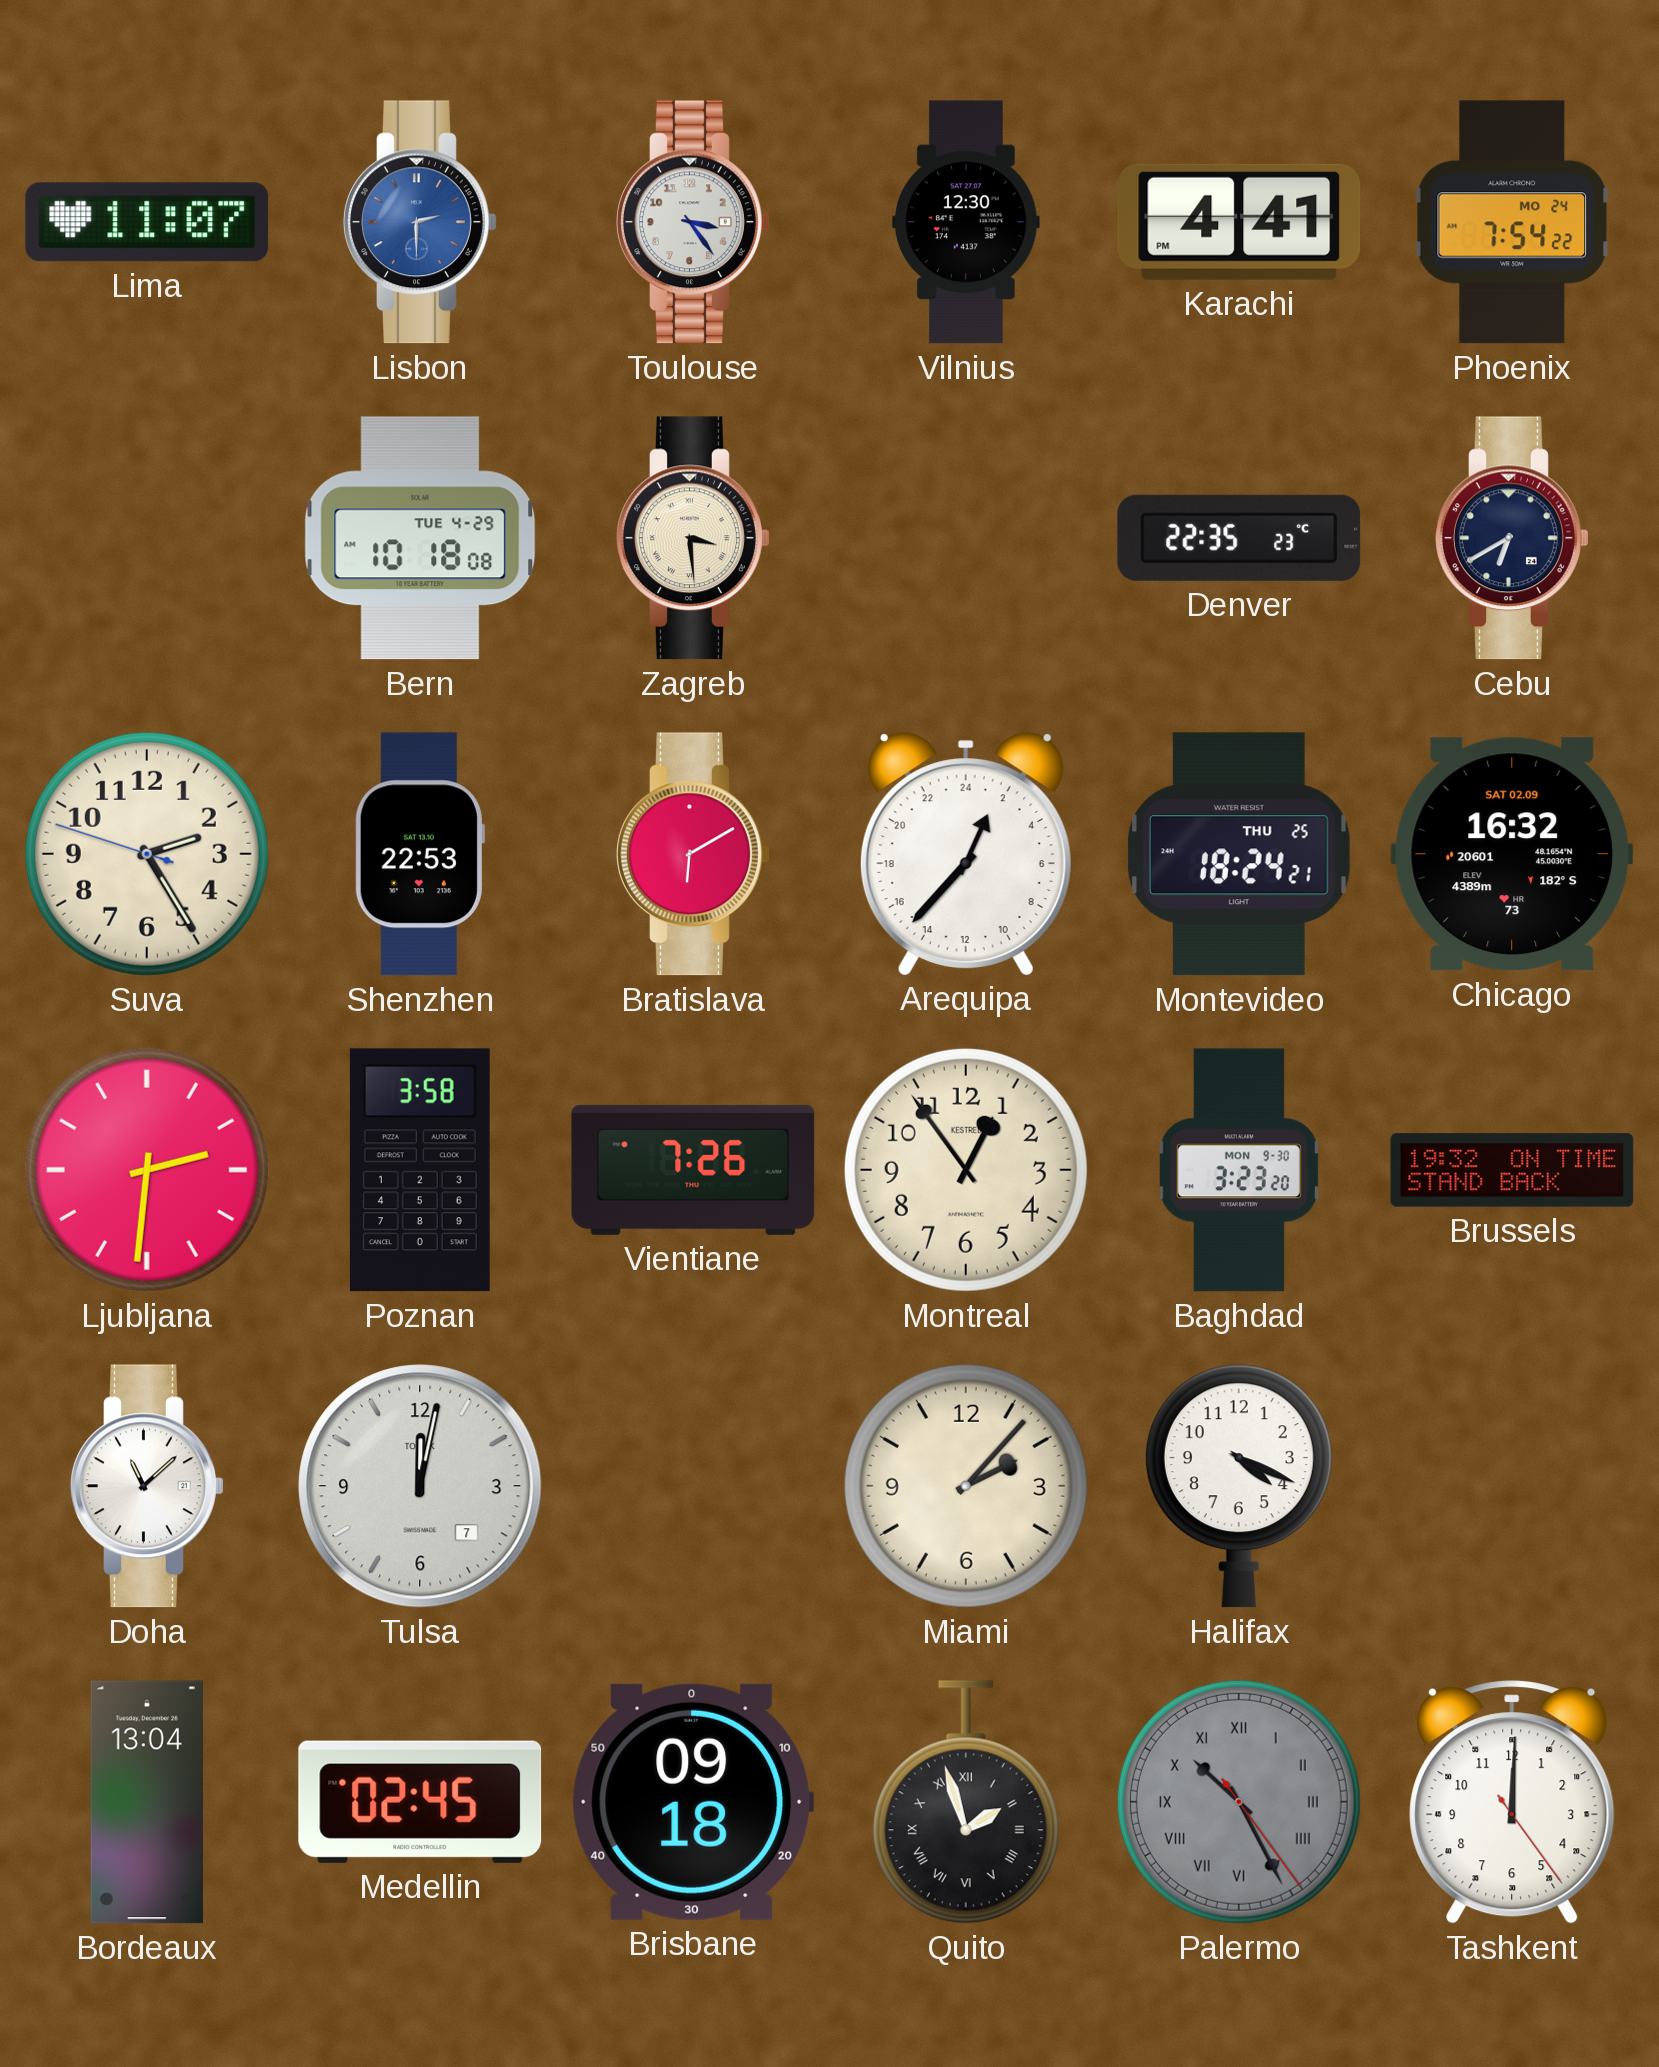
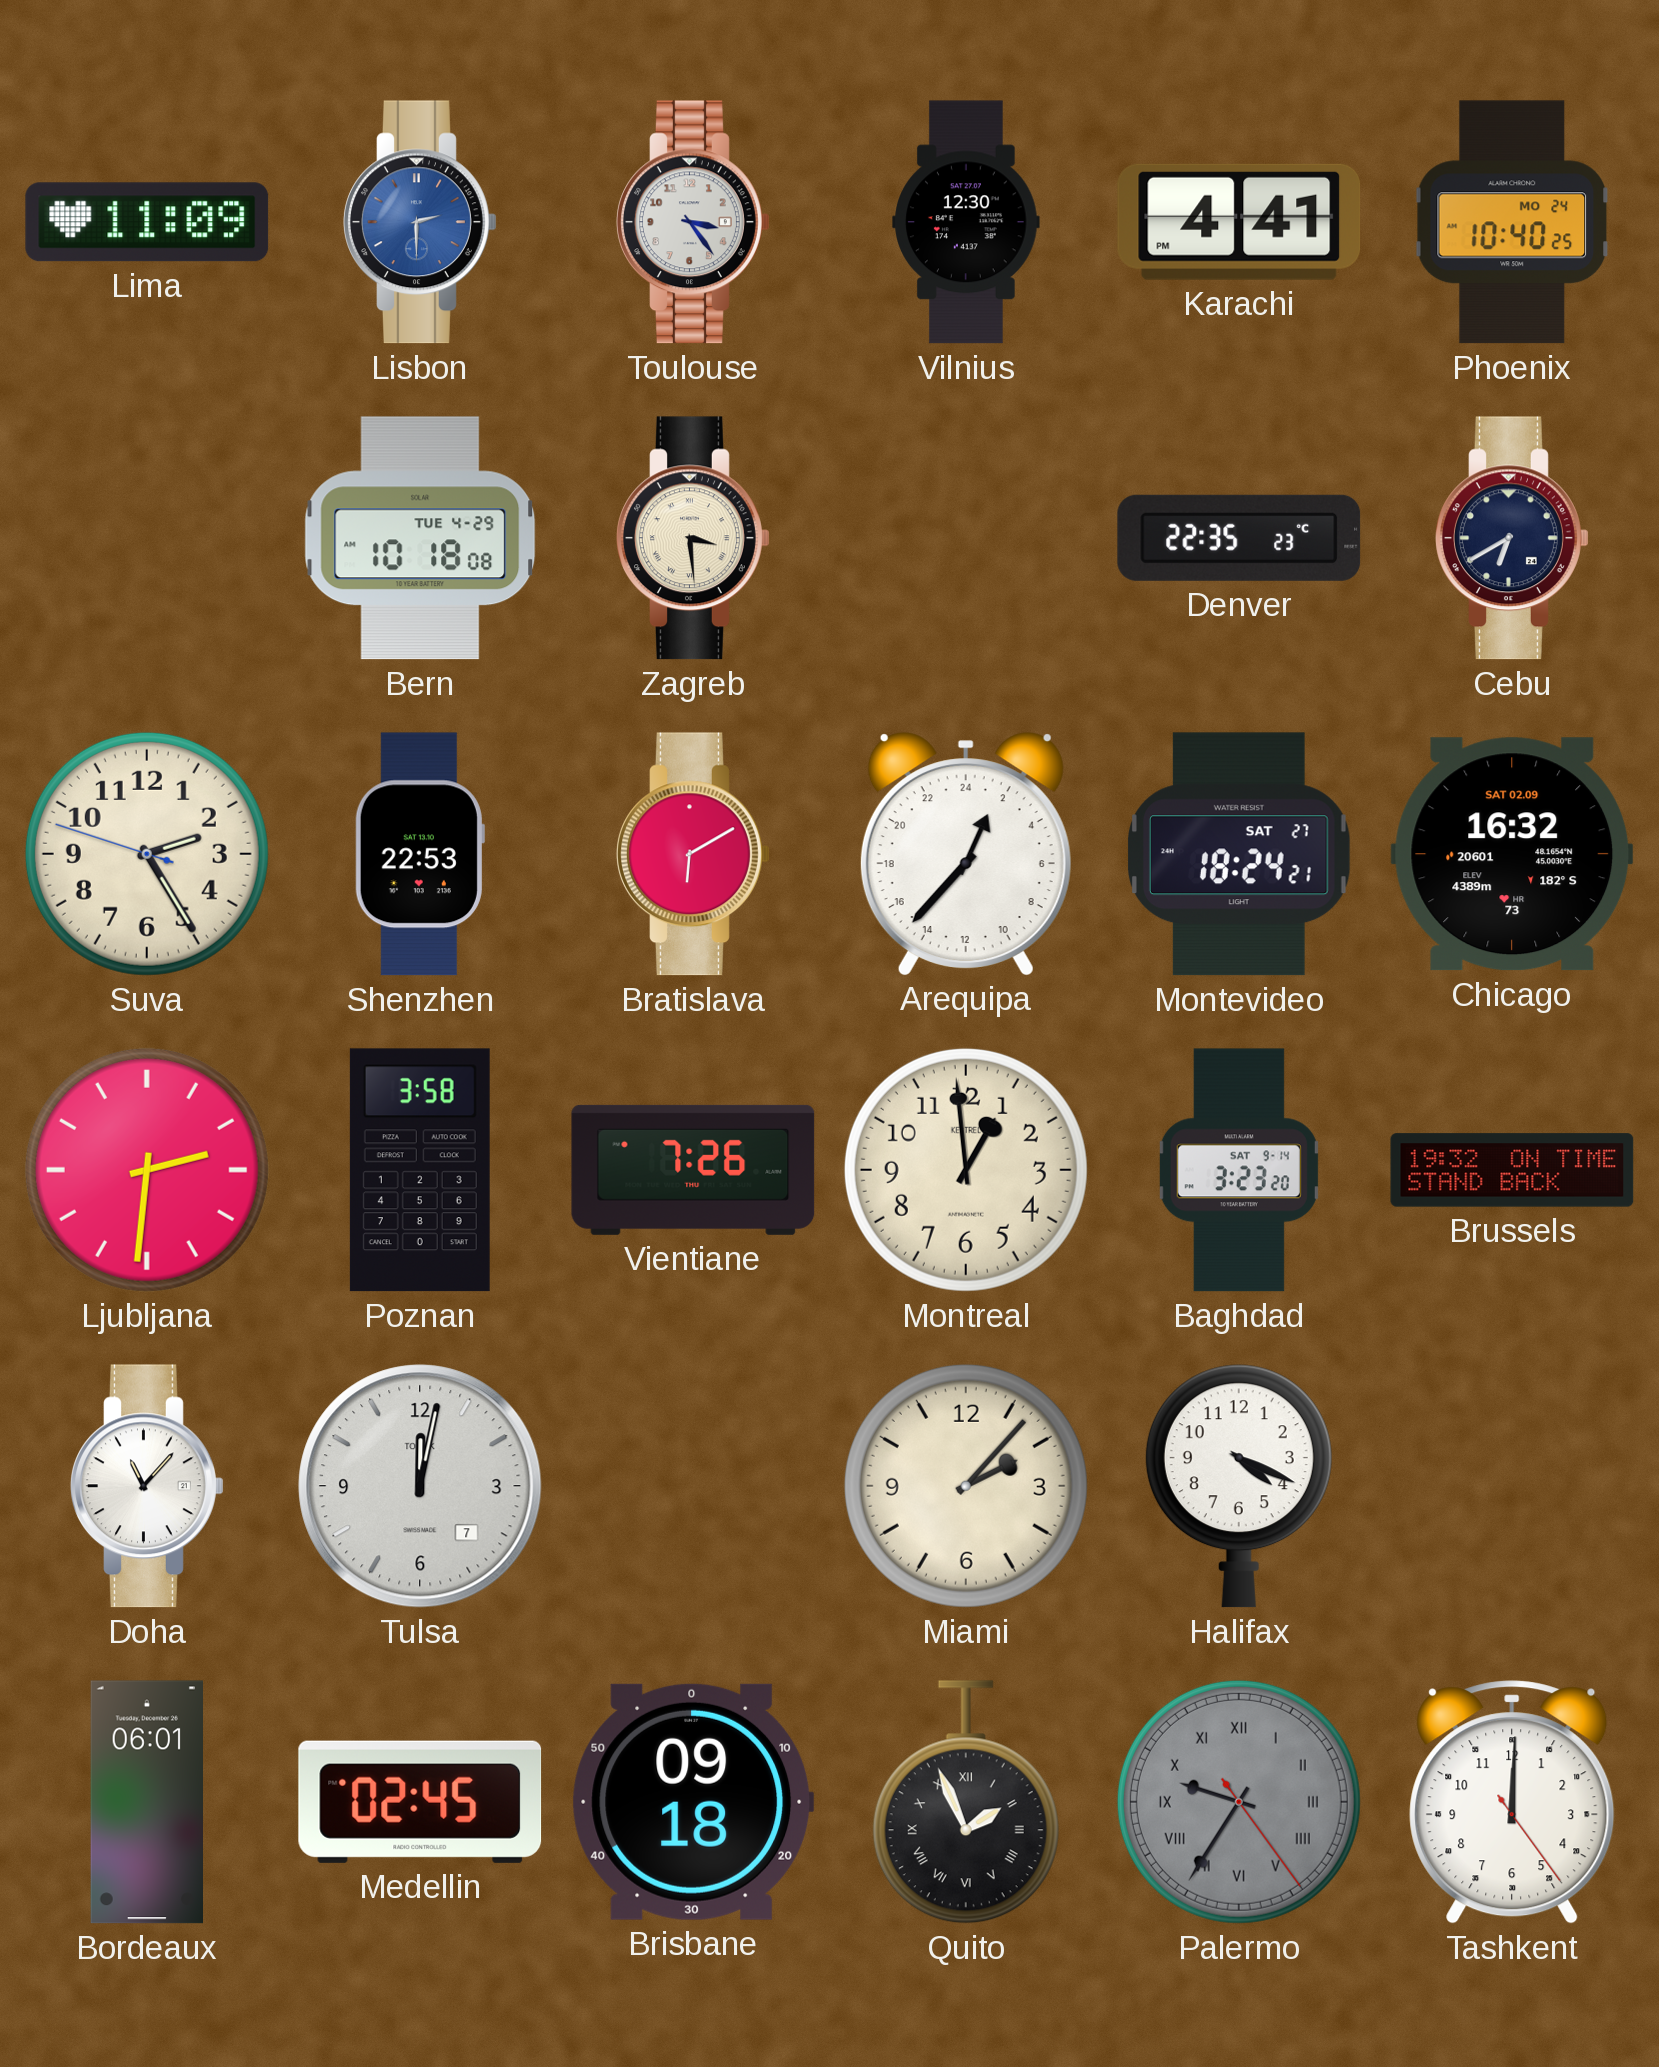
Lima: 11:07 -> 11:09 (147, 222)
Phoenix: 7:54 -> 10:40 (1511, 222)
Montevideo date: THU 25 -> SAT 27 (1240, 854)
Montreal: 12:54 -> 12:59 (966, 1170)
Baghdad date: MON 9-30 -> SAT 9-14 (1239, 1170)
Doha: 11:08 -> 11:07 (147, 1486)
Bordeaux: 13:04 -> 06:01 (146, 1802)
Quito: 1:57 -> 1:56 (966, 1802)
Palermo: 10:25 -> 9:35 (1239, 1802)
